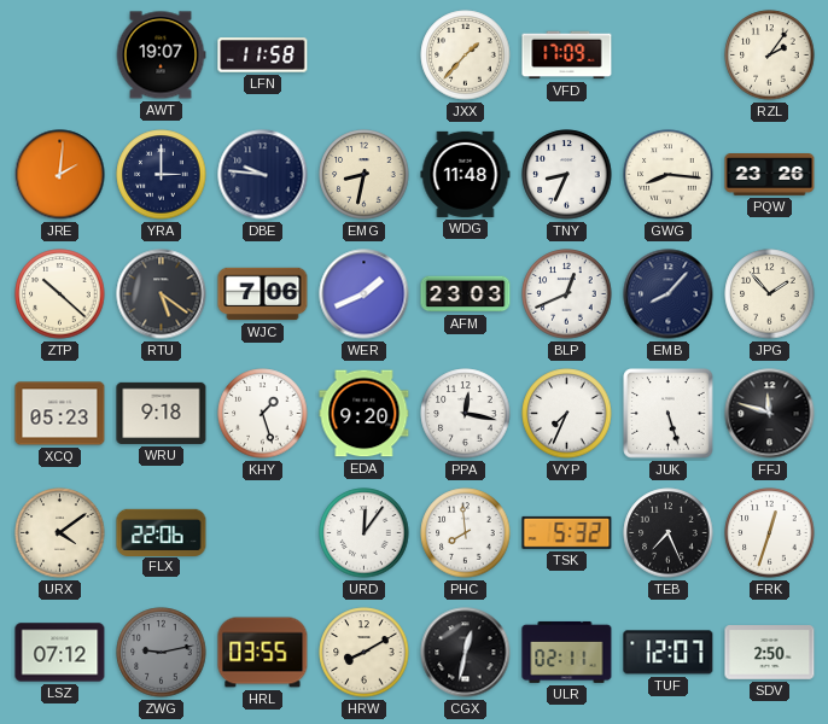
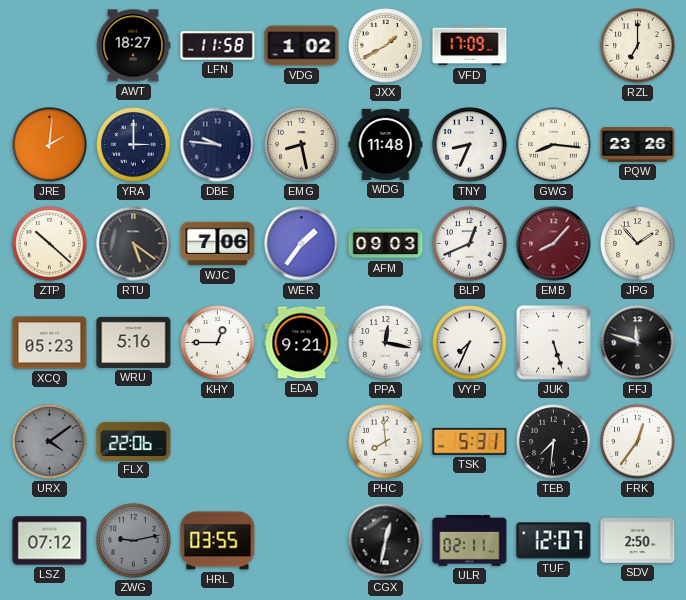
AWT: 19:07 -> 18:27 (133, 46)
VDG: none -> 1:02 (302, 46)
JXX: 1:37 -> 1:40 (386, 46)
RZL: 2:06 -> 7:00 (638, 46)
EMG: 8:32 -> 8:28 (302, 145)
WER: 1:41 -> 1:36 (302, 244)
AFM: 23:03 -> 09:03 (386, 244)
EMB dial: navy -> burgundy (554, 244)
WRU: 9:18 -> 5:16 (134, 342)
KHY: 1:27 -> 12:45 (218, 343)
EDA: 9:20 -> 9:21 (302, 343)
URX dial: cream -> grey (50, 442)
URD: 12:06 -> none (365, 533)
TSK: 5:32 -> 5:31 (470, 441)
TEB: 7:26 -> 7:31 (554, 442)
FRK: 12:33 -> 12:36 (638, 442)
HRW: 8:10 -> none (365, 653)
